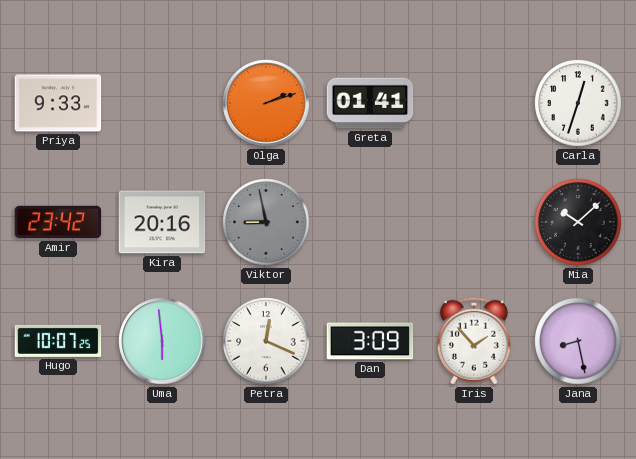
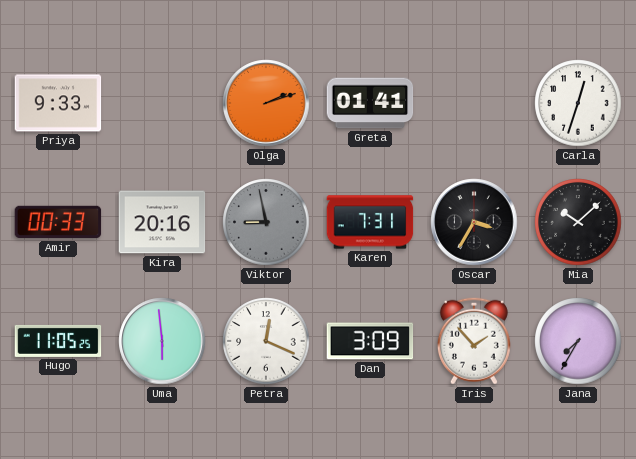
Amir: 23:42 -> 00:33 (58, 222)
Karen: none -> 7:31 (370, 222)
Oscar: none -> 3:35 (474, 222)
Hugo: 10:07 -> 11:05 (58, 341)
Jana: 8:28 -> 7:35 (578, 341)
